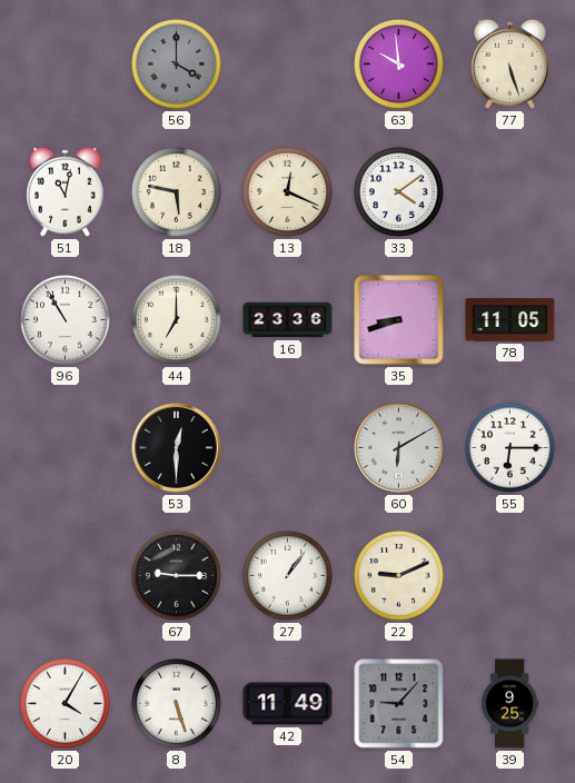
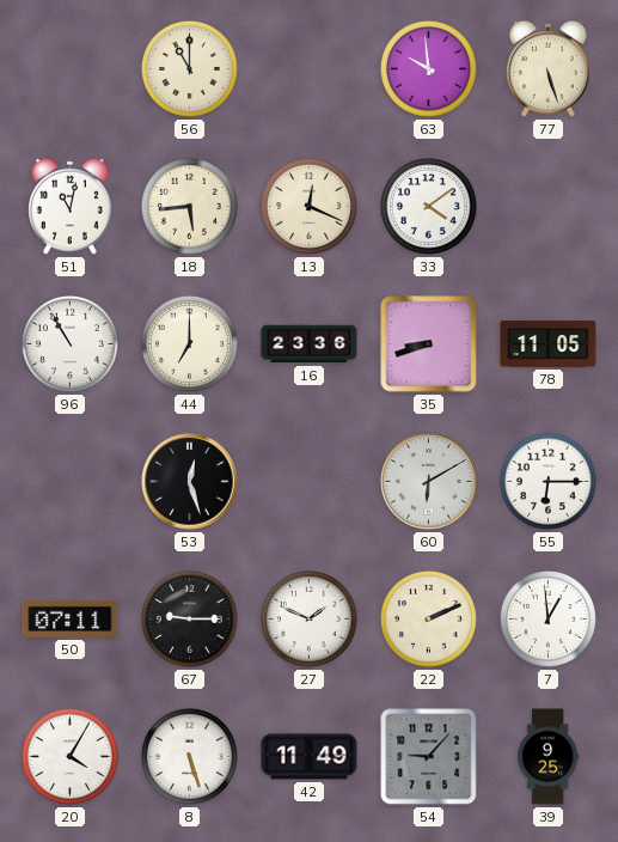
56: 4:00 -> 11:00 (189, 68)
56 dial: grey -> cream (189, 68)
18: 5:47 -> 5:44 (189, 206)
53: 12:30 -> 12:27 (190, 482)
50: none -> 07:11 (71, 618)
27: 1:06 -> 1:49 (308, 618)
22: 9:11 -> 2:11 (428, 618)
7: none -> 12:59 (547, 618)
